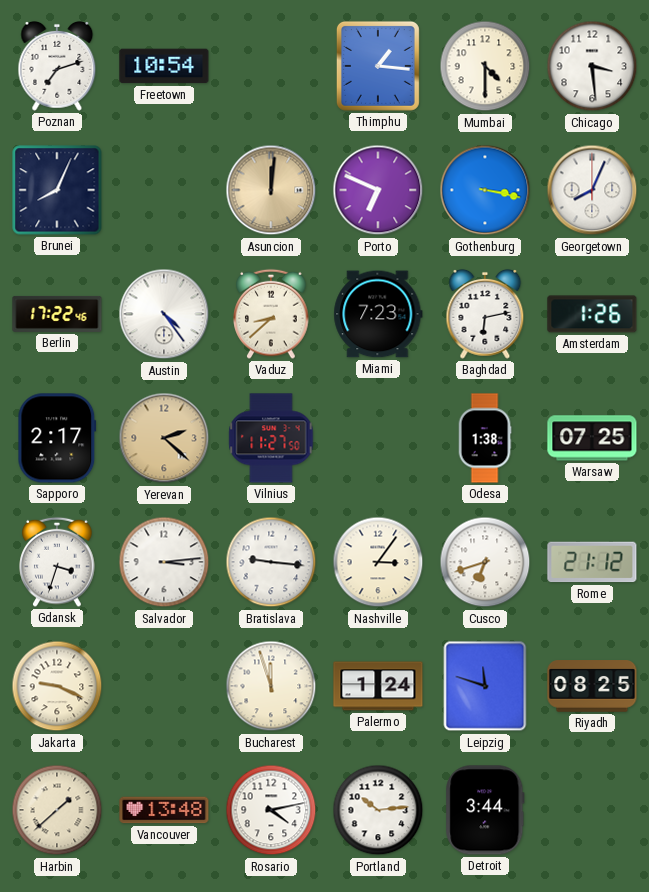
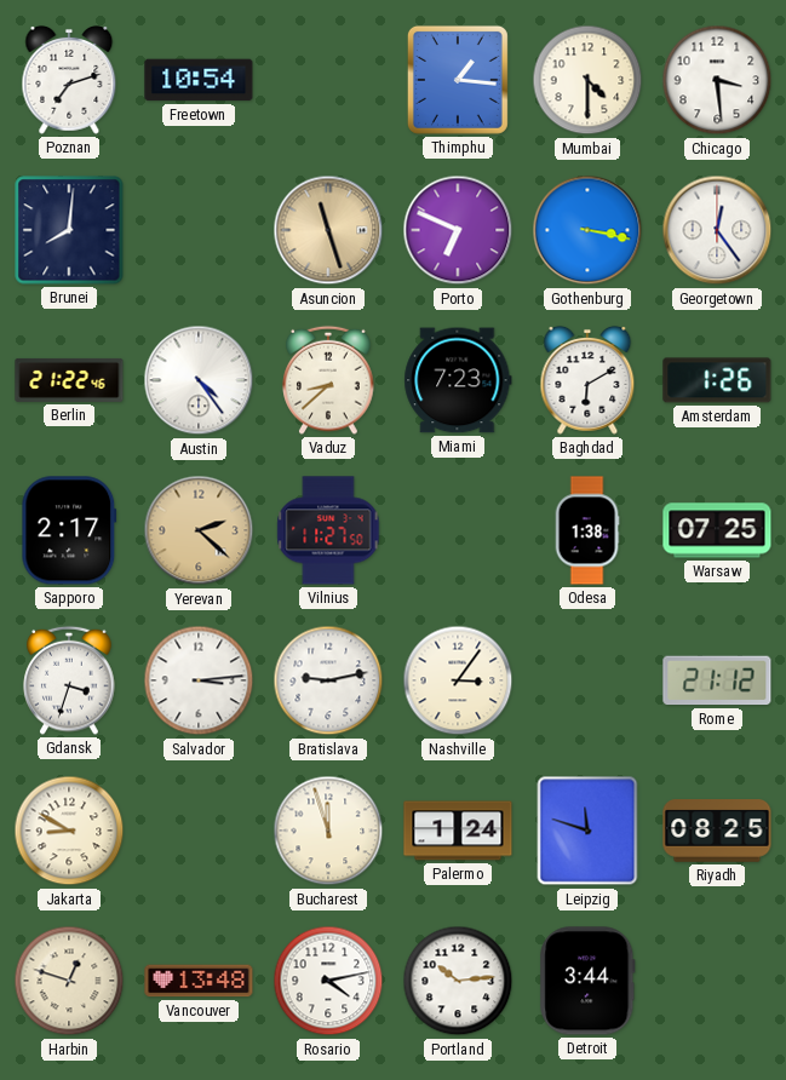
Brunei: 8:04 -> 8:01 (69, 230)
Asuncion: 12:01 -> 11:27 (328, 230)
Georgetown: 8:04 -> 12:24 (717, 230)
Berlin: 17:22 -> 21:22 (69, 380)
Baghdad: 6:13 -> 6:10 (587, 380)
Bratislava: 9:16 -> 9:13 (328, 680)
Cusco: 6:42 -> none (485, 562)
Jakarta: 9:19 -> 8:50 (69, 831)
Harbin: 1:38 -> 12:48 (69, 981)
